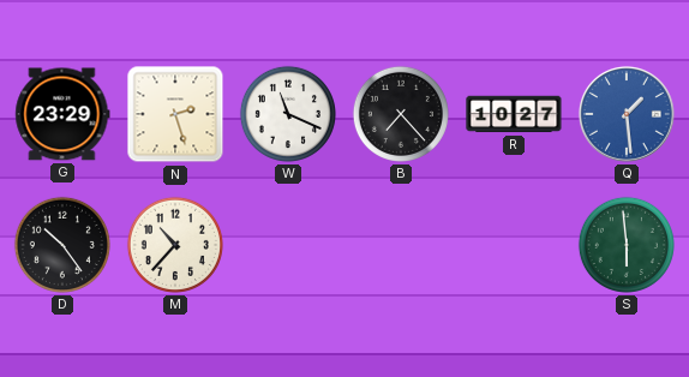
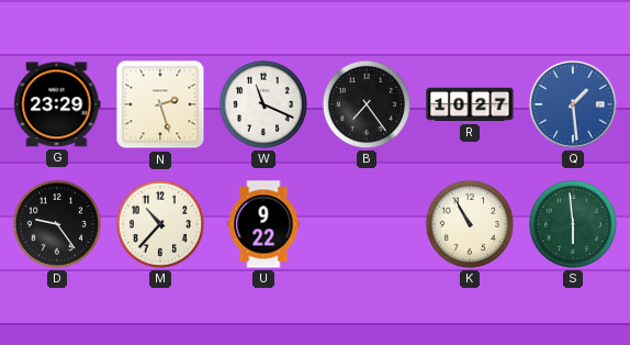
B: 7:23 -> 7:24 (367, 104)
D: 10:24 -> 9:24 (57, 224)
U: none -> 9:22 (263, 224)
K: none -> 10:55 (470, 224)
